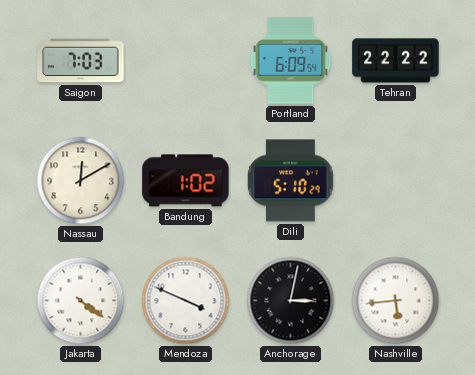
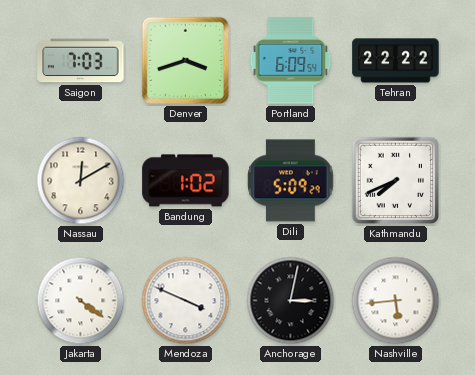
Denver: none -> 3:42 (185, 60)
Dili: 5:10 -> 5:09 (291, 181)
Kathmandu: none -> 7:41 (396, 181)
